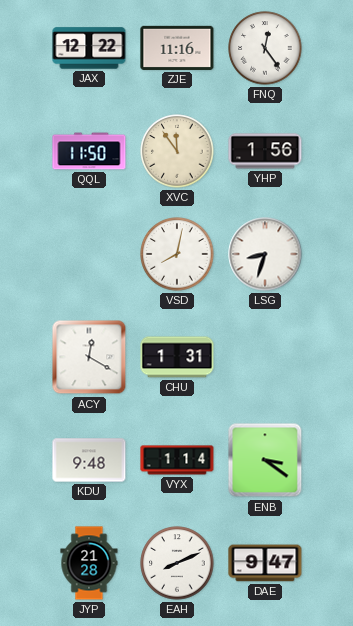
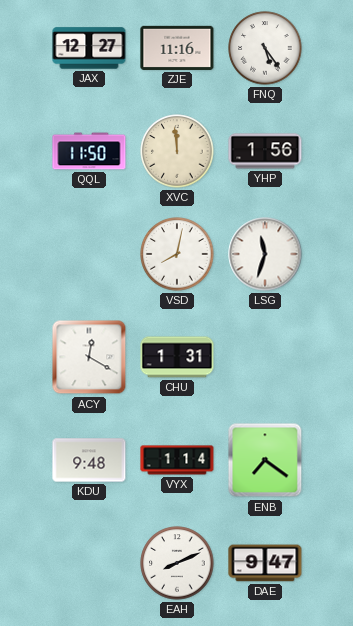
JAX: 12:22 -> 12:27 (89, 48)
FNQ: 12:24 -> 5:24 (265, 48)
XVC: 11:54 -> 11:59 (177, 151)
LSG: 8:33 -> 11:33 (265, 254)
ENB: 3:21 -> 7:21 (265, 460)
JYP: 21:28 -> none (89, 563)
